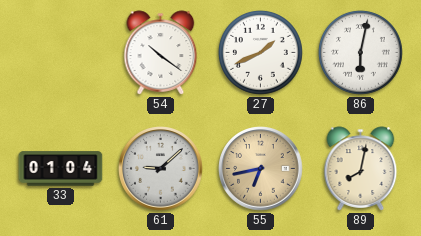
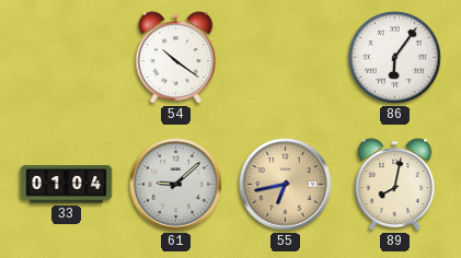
27: 1:41 -> none (260, 52)
86: 6:02 -> 6:06 (394, 57)
